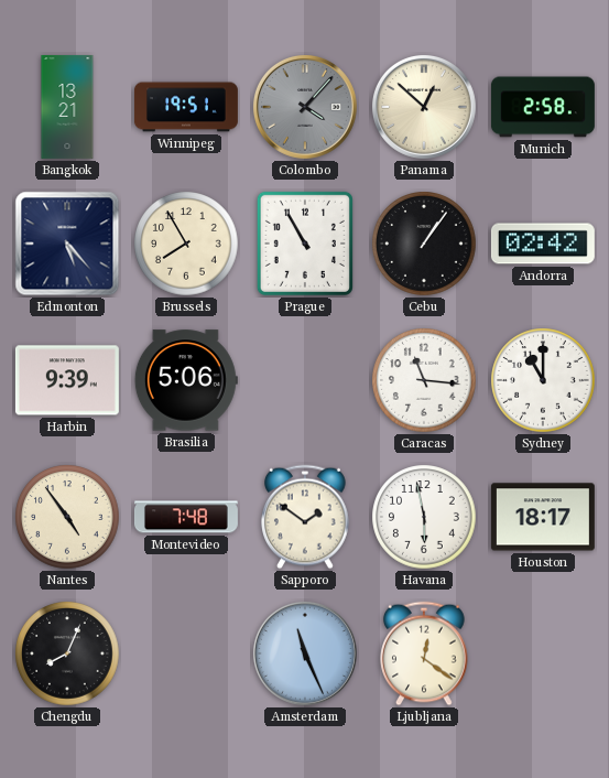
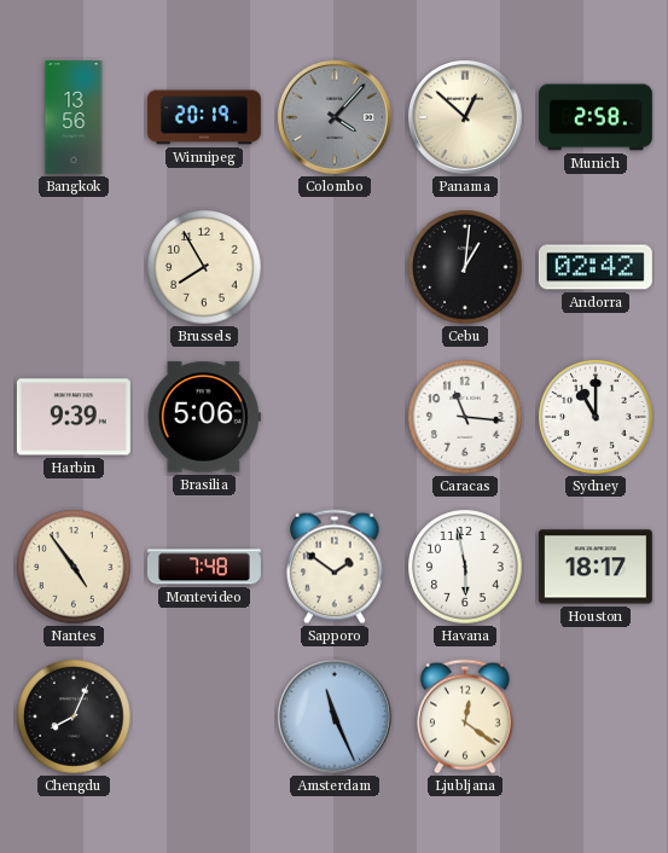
Bangkok: 13:21 -> 13:56 (74, 117)
Winnipeg: 19:51 -> 20:19 (204, 117)
Edmonton: 5:23 -> none (67, 244)
Prague: 10:55 -> none (305, 244)
Cebu: 1:06 -> 1:01 (465, 267)
